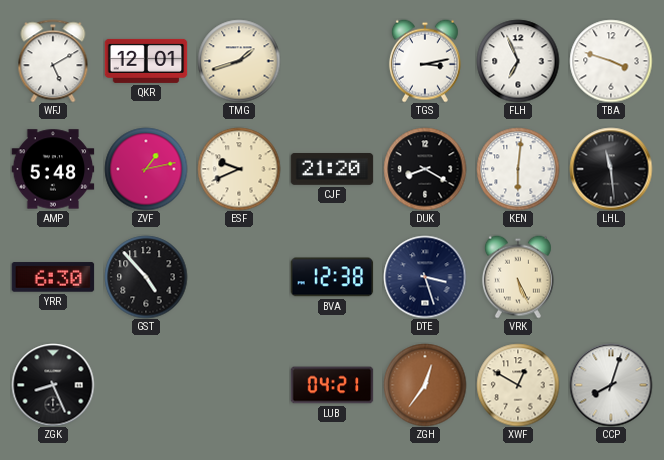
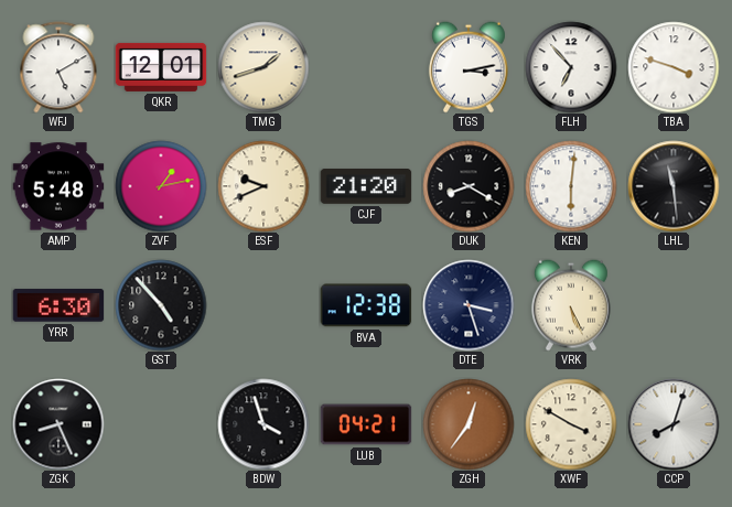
FLH: 6:56 -> 6:53 (571, 67)
BDW: none -> 3:57 (263, 424)
XWF: 12:50 -> 3:50 (571, 424)
